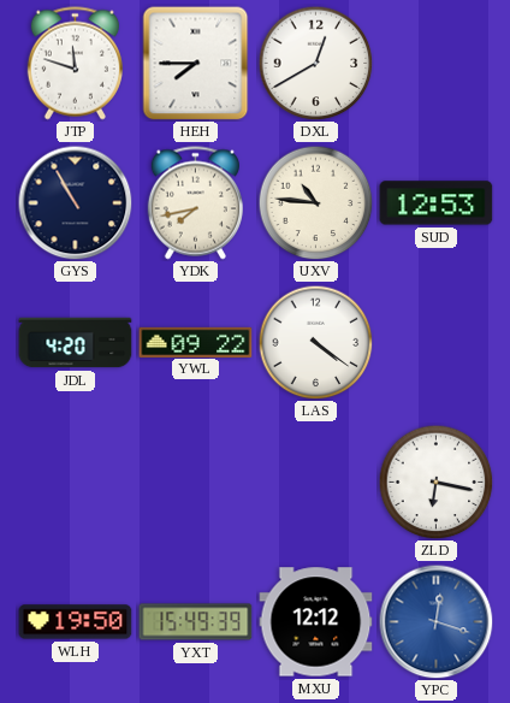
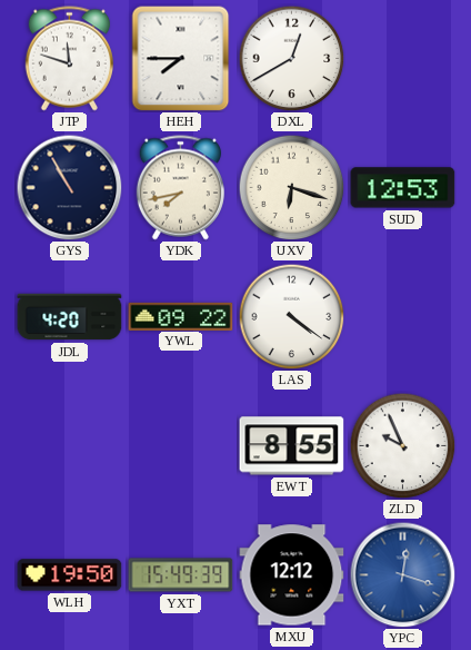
UXV: 10:46 -> 6:18 (291, 187)
EWT: none -> 8:55 (292, 446)
ZLD: 6:17 -> 9:56 (402, 445)
